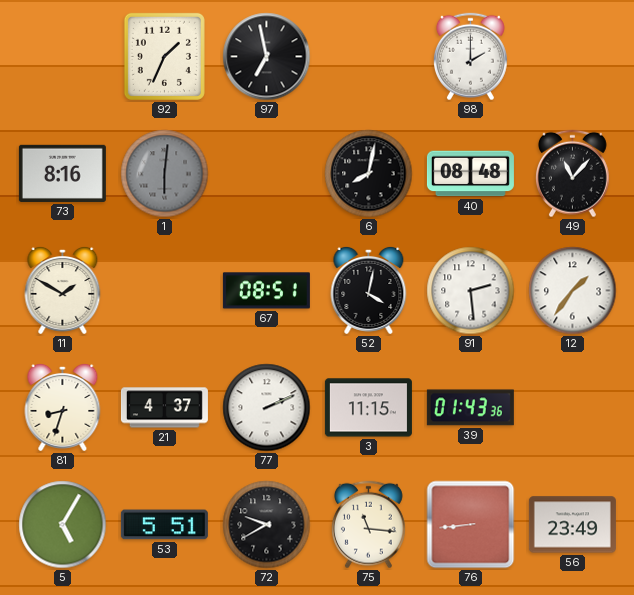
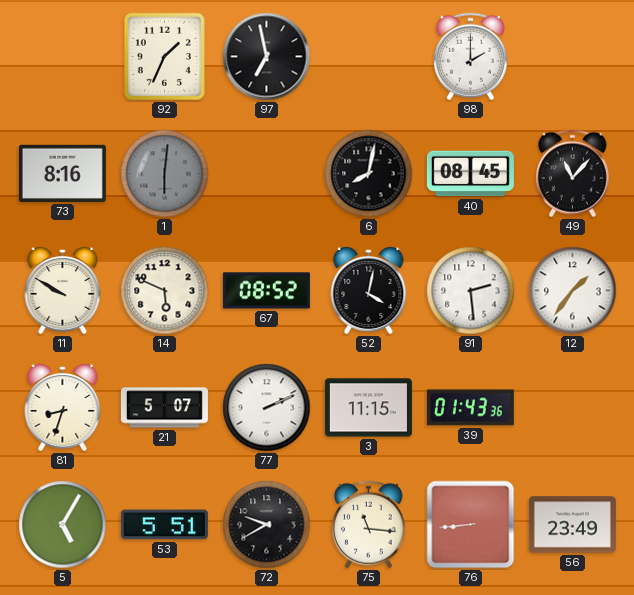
40: 08:48 -> 08:45 (470, 174)
11: 1:50 -> 9:50 (63, 290)
14: none -> 5:49 (165, 291)
67: 08:51 -> 08:52 (266, 291)
21: 4:37 -> 5:07 (164, 408)
